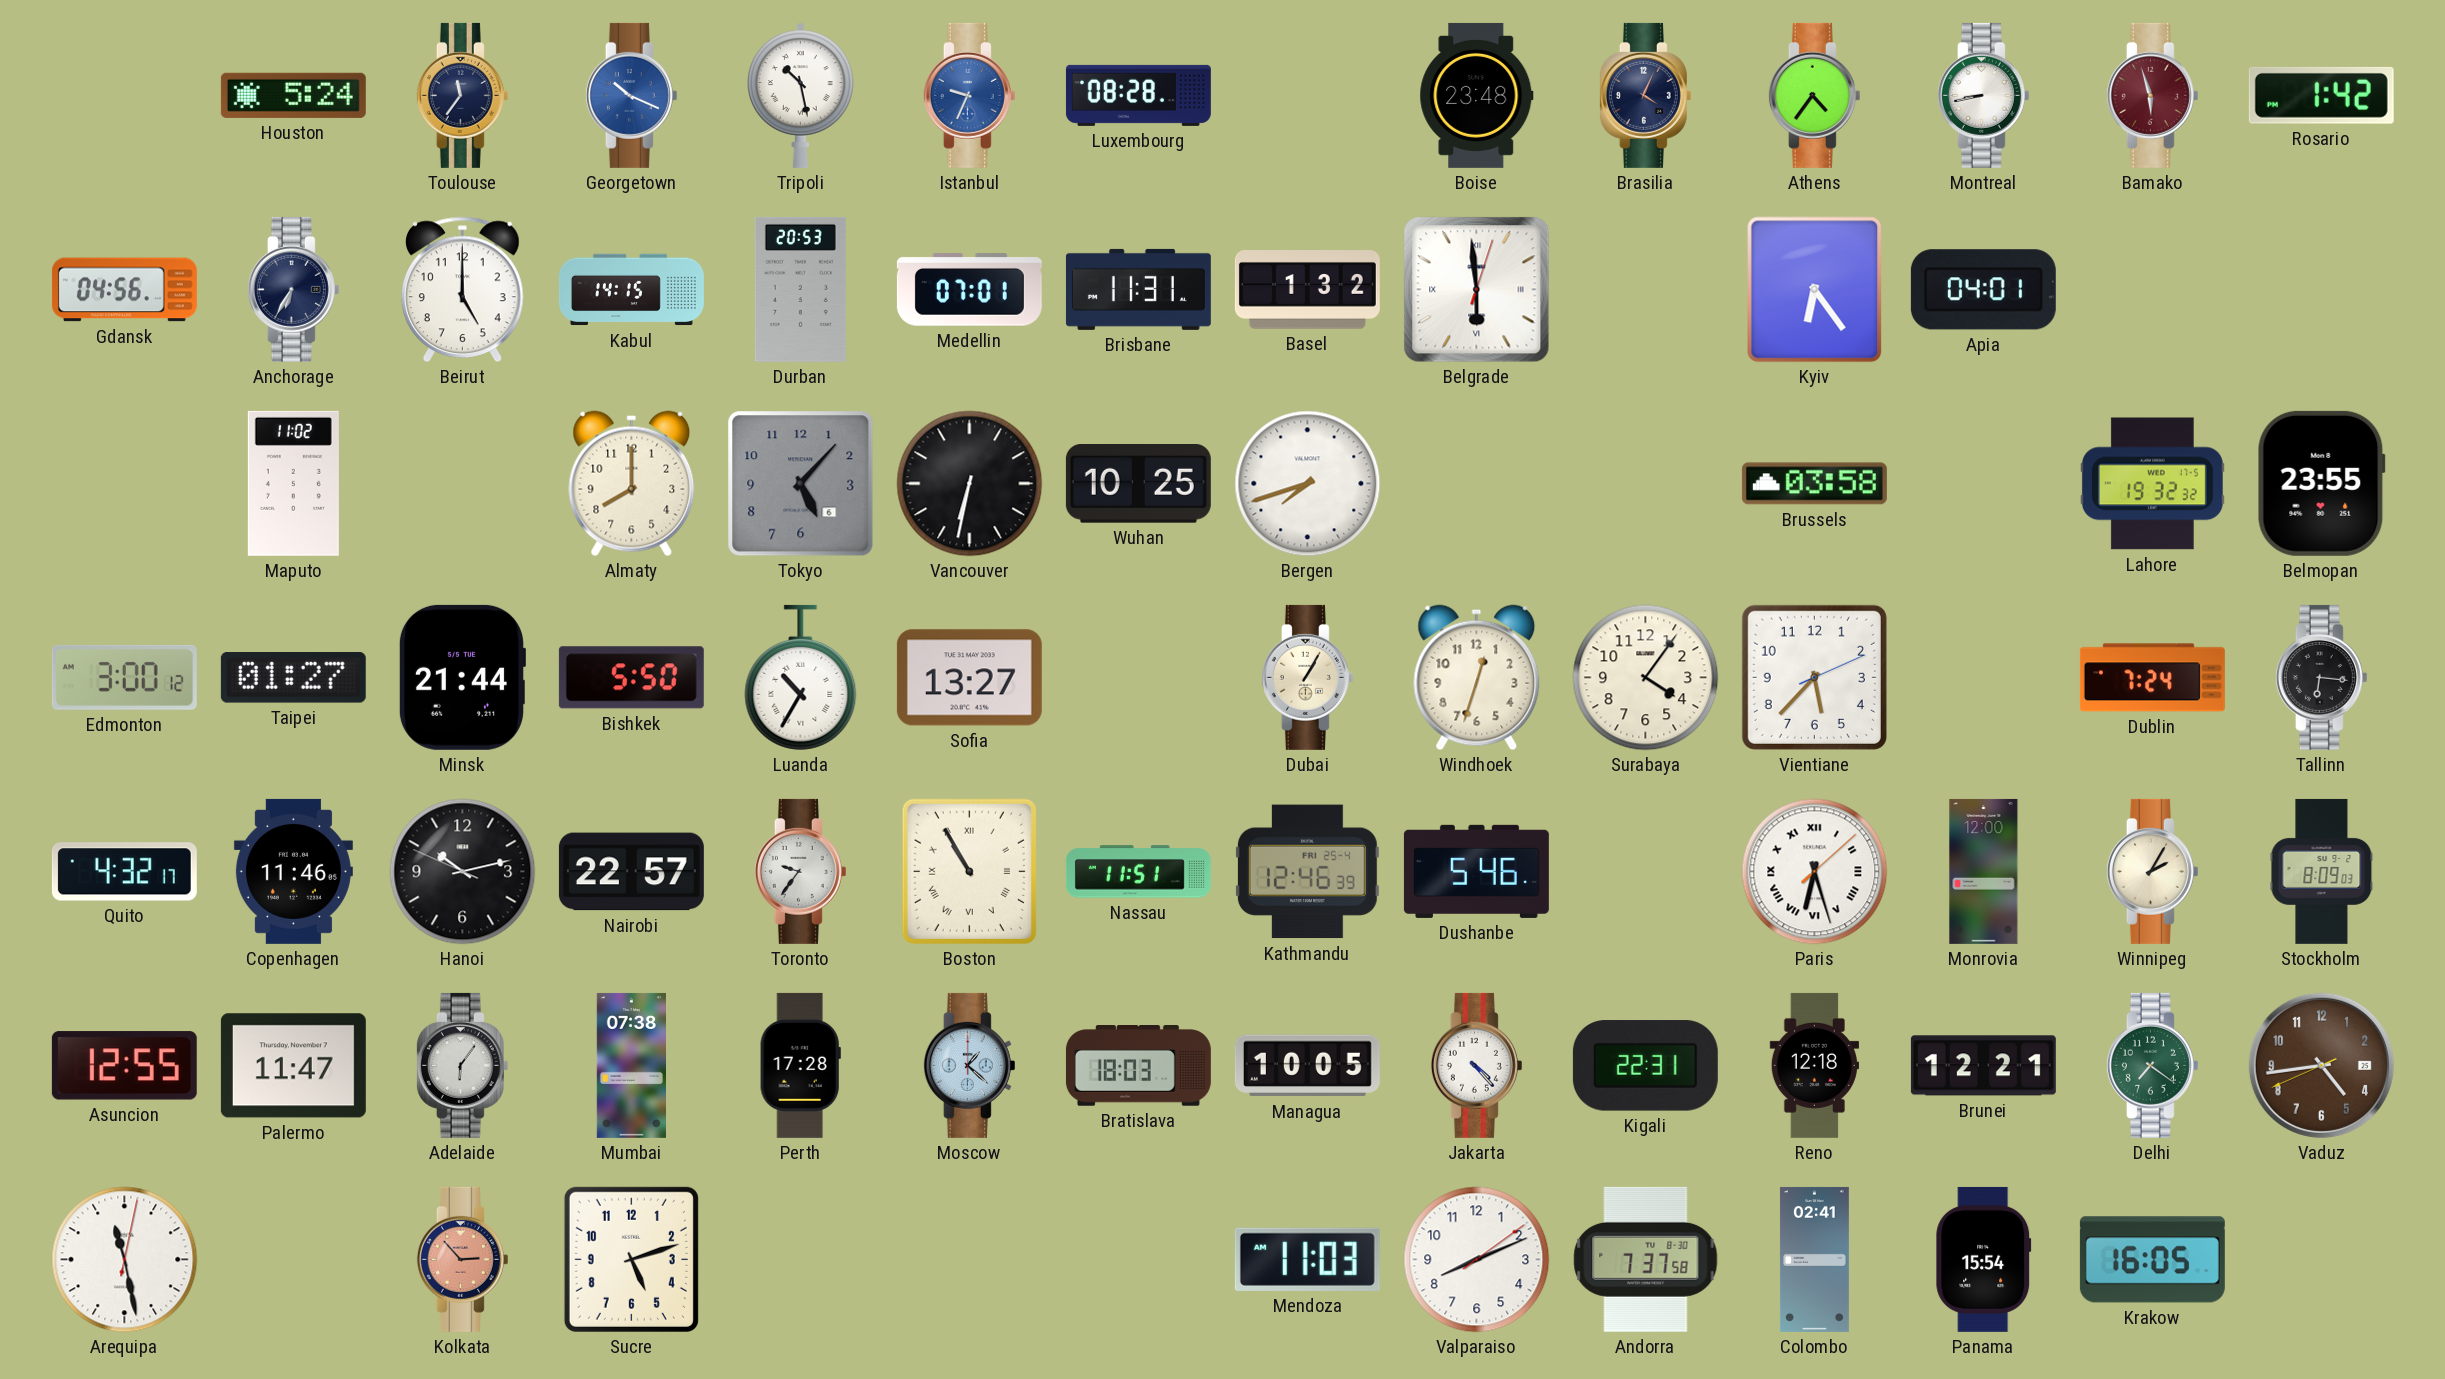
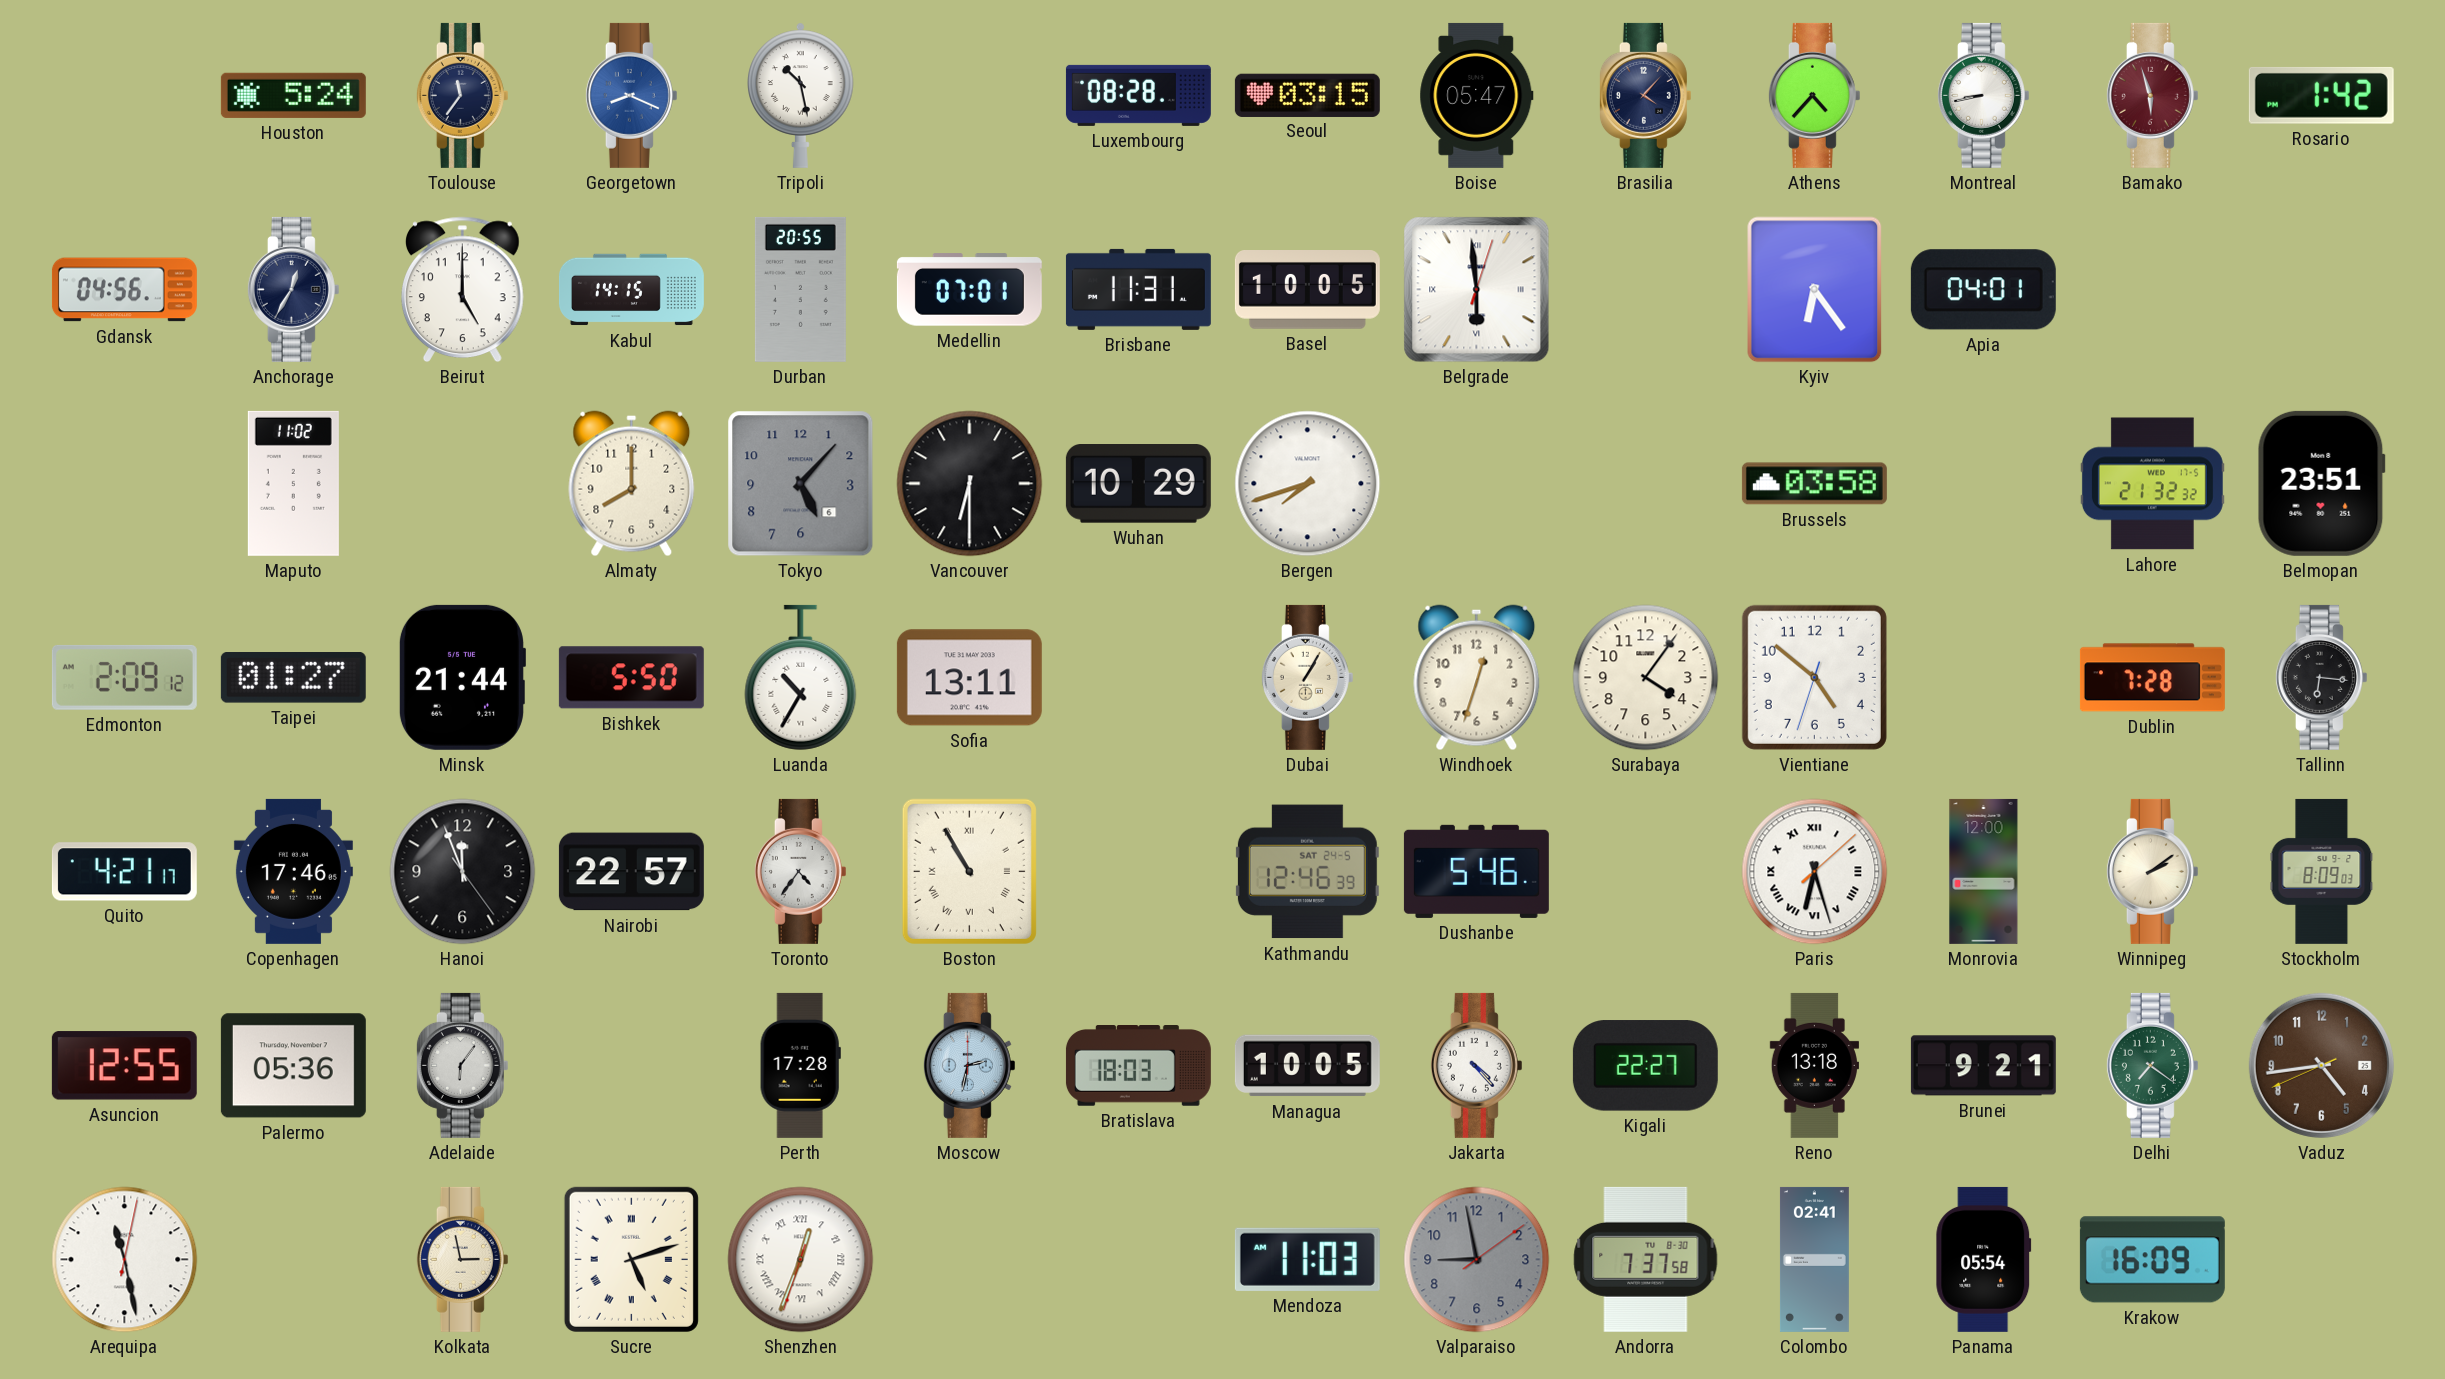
Georgetown: 10:19 -> 8:19 (631, 95)
Istanbul: 9:34 -> none (969, 95)
Seoul: none -> 03:15 (1307, 95)
Boise: 23:48 -> 05:47 (1477, 95)
Brasilia: 4:04 -> 4:07 (1645, 95)
Athens: 4:36 -> 4:37 (1814, 95)
Anchorage: 6:35 -> 12:35 (293, 289)
Durban: 20:53 -> 20:55 (800, 289)
Basel: 1:32 -> 10:05 (1307, 290)
Vancouver: 6:32 -> 6:30 (970, 484)
Wuhan: 10:25 -> 10:29 (1138, 484)
Lahore: 19:32 -> 21:32 (2152, 484)
Belmopan: 23:55 -> 23:51 (2321, 483)
Edmonton: 3:00 -> 2:09 (124, 677)
Sofia: 13:27 -> 13:11 (969, 678)
Vientiane: 5:37 -> 4:51 (1814, 677)
Dublin: 7:24 -> 7:28 (2152, 678)
Quito: 4:32 -> 4:21 (124, 872)
Copenhagen: 11:46 -> 17:46 (293, 871)
Hanoi: 10:12 -> 11:56 (463, 872)
Toronto: 9:36 -> 4:36 (800, 871)
Nassau: 11:51 -> none (1138, 872)
Kathmandu date: FRI 25-4 -> SAT 24-5 (1307, 872)
Winnipeg: 2:05 -> 2:09 (2152, 871)
Palermo: 11:47 -> 05:36 (293, 1066)
Mumbai: 07:38 -> none (631, 1065)
Moscow: 1:22 -> 2:32 (969, 1065)
Kigali: 22:31 -> 22:27 (1645, 1066)
Reno: 12:18 -> 13:18 (1814, 1065)
Brunei: 12:21 -> 9:21 (1983, 1066)
Kolkata: 2:53 -> 2:58 (462, 1259)
Kolkata dial: salmon -> cream (462, 1259)
Sucre numerals: Arabic -> Roman (631, 1259)
Shenzhen: none -> 12:33 (801, 1260)
Valparaiso: 8:11 -> 8:58 (1477, 1260)
Valparaiso dial: white -> grey (1477, 1260)
Panama: 15:54 -> 05:54 (1984, 1259)
Krakow: 16:05 -> 16:09 (2152, 1260)
